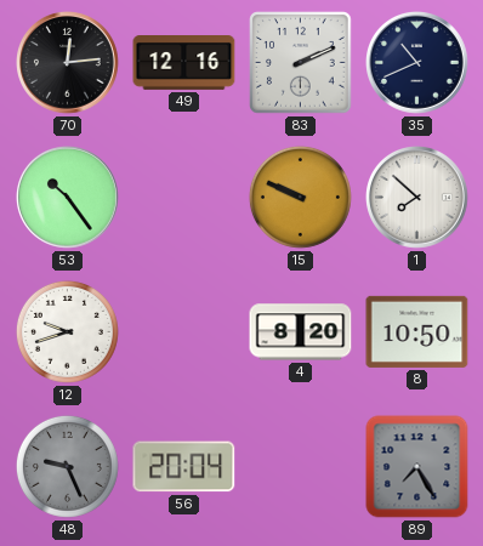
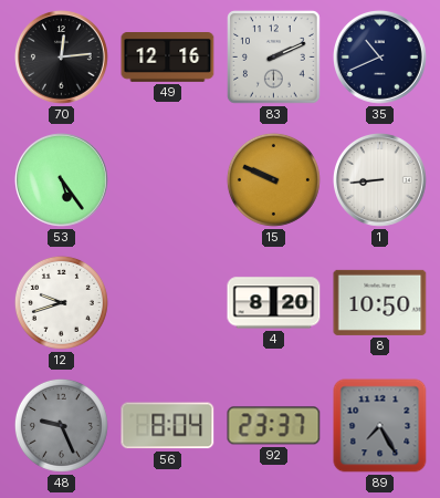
53: 10:24 -> 5:24 (62, 180)
1: 7:52 -> 8:44 (380, 180)
56: 20:04 -> 8:04 (168, 426)
92: none -> 23:37 (274, 426)
